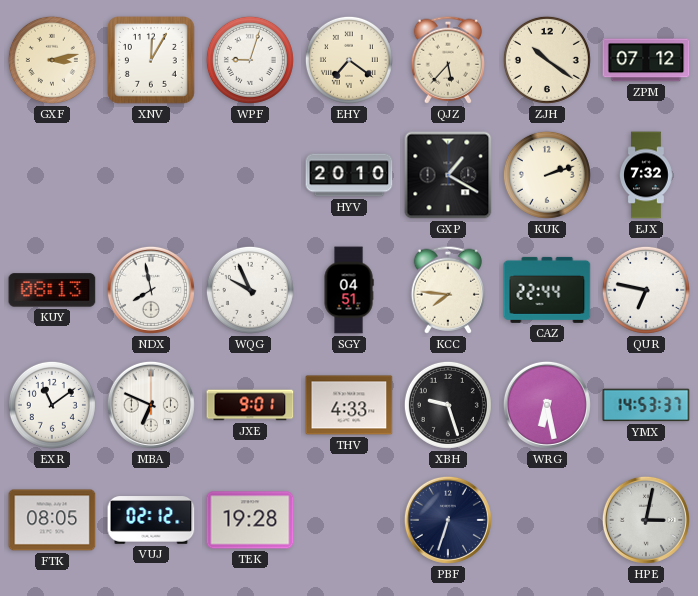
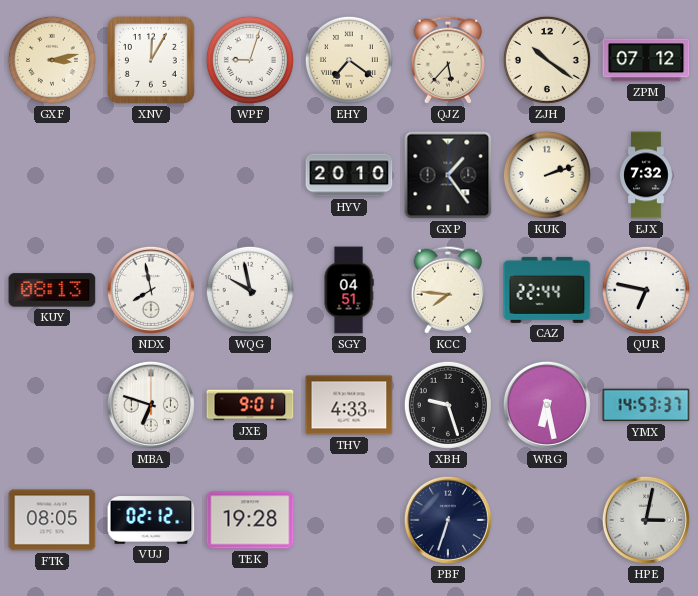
GXP: 1:20 -> 1:24 (448, 175)
WQG: 9:56 -> 9:58 (250, 290)
EXR: 11:09 -> none (52, 405)
MBA: 6:49 -> 6:48 (151, 405)
